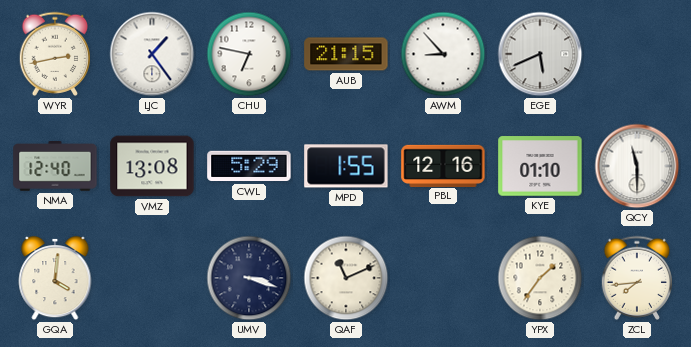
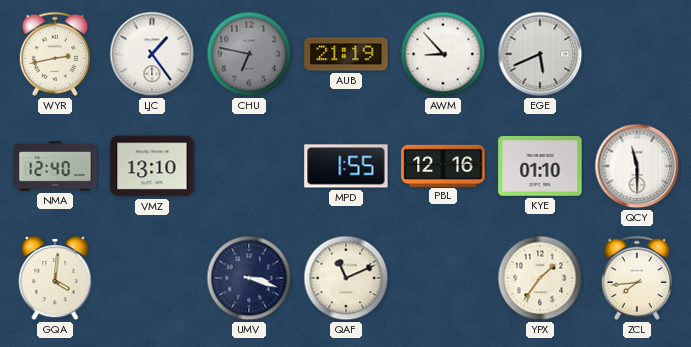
CHU dial: white -> grey (249, 54)
AUB: 21:15 -> 21:19 (346, 54)
VMZ: 13:08 -> 13:10 (152, 166)
CWL: 5:29 -> none (249, 166)
